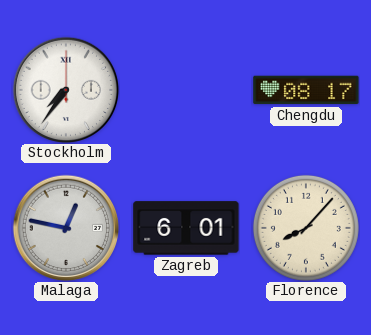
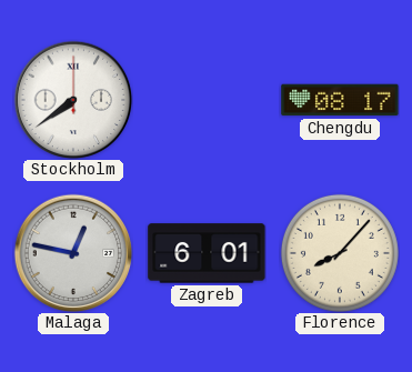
Stockholm: 7:36 -> 7:39 (73, 100)
